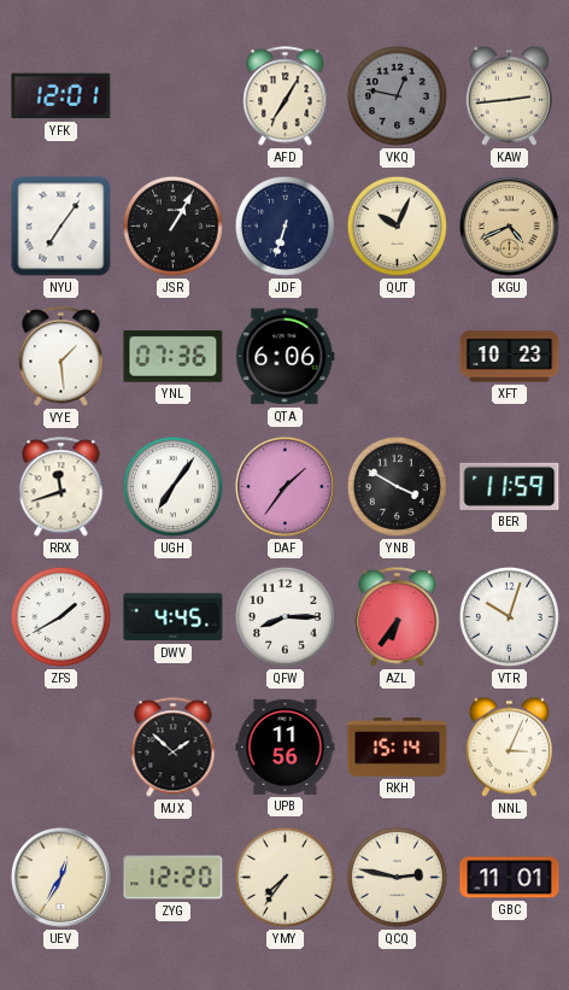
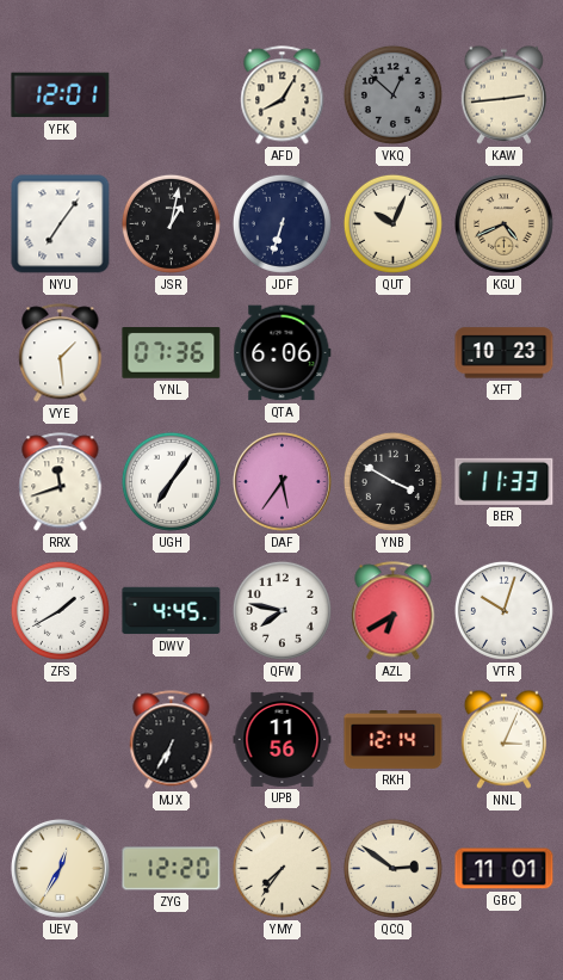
AFD: 7:05 -> 8:05 (283, 95)
VKQ: 12:47 -> 12:52 (392, 94)
JSR: 1:05 -> 1:02 (171, 223)
DAF: 1:36 -> 5:36 (281, 482)
BER: 11:59 -> 11:33 (505, 481)
QFW: 8:15 -> 7:47 (281, 610)
AZL: 6:36 -> 6:40 (394, 611)
MJX: 1:52 -> 6:35 (172, 740)
RKH: 15:14 -> 12:14 (394, 740)
QCQ: 2:47 -> 2:51 (392, 868)
